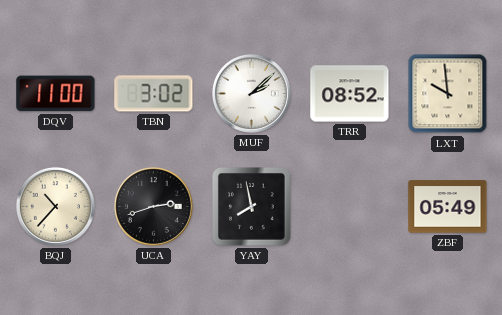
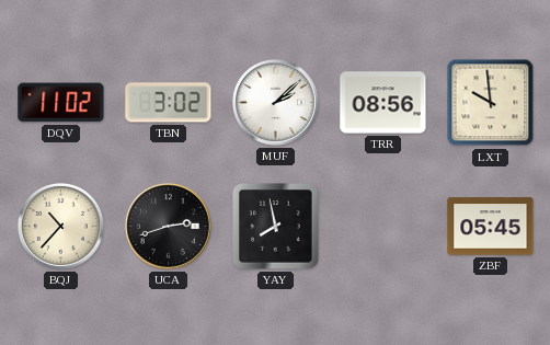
DQV: 11:00 -> 11:02 (61, 103)
TRR: 08:52 -> 08:56 (383, 103)
ZBF: 05:49 -> 05:45 (491, 227)
